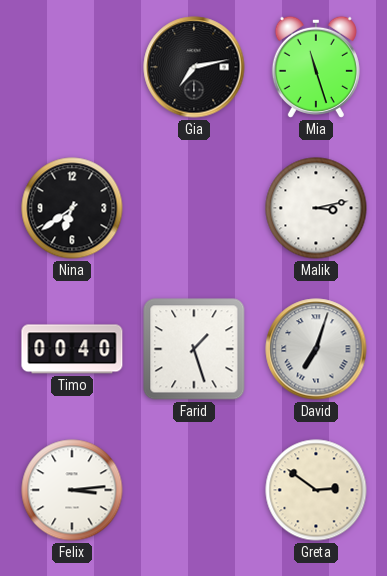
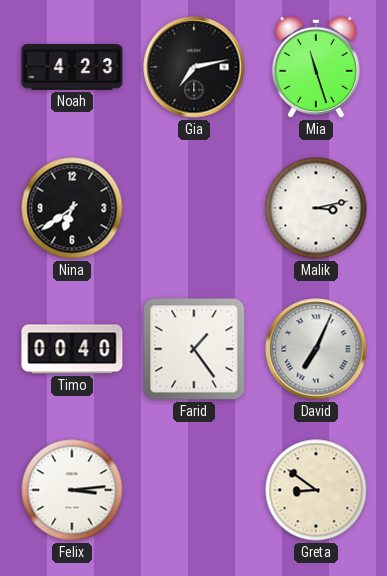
Noah: none -> 4:23 (72, 67)
Farid: 1:27 -> 1:24 (194, 349)
David: 7:03 -> 7:04 (316, 349)
Greta: 2:51 -> 8:51 (316, 490)
